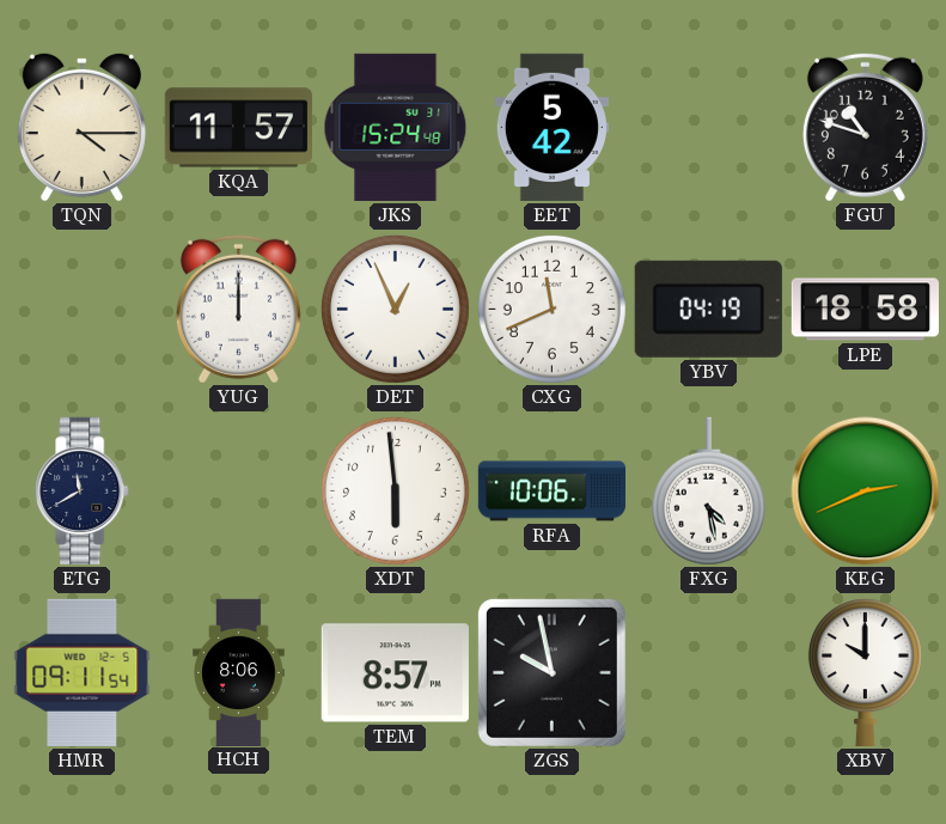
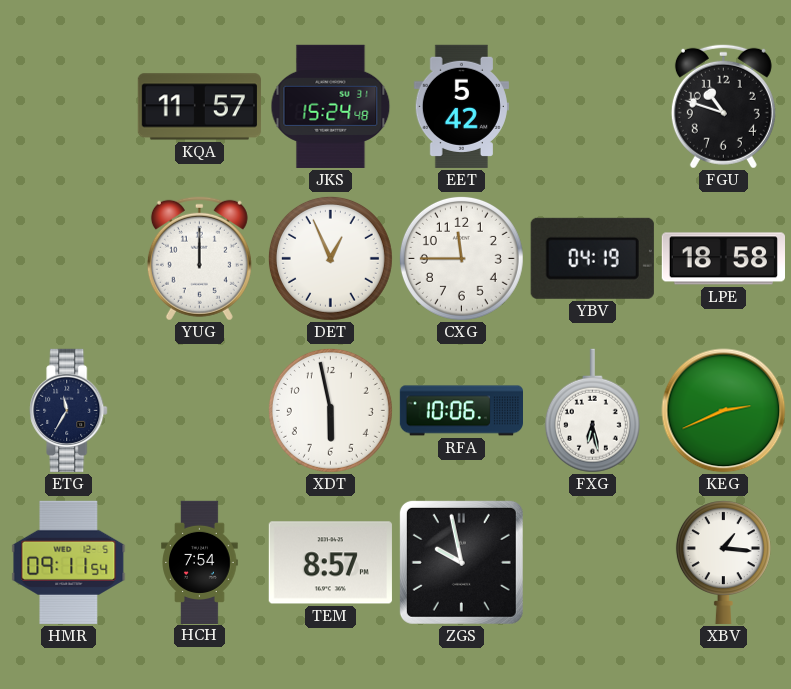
TQN: 4:15 -> none (81, 127)
CXG: 11:41 -> 11:45 (461, 258)
ETG: 11:40 -> 11:35 (69, 410)
XDT: 5:59 -> 5:58 (330, 410)
FXG: 4:28 -> 6:28 (592, 411)
HCH: 8:06 -> 7:54 (200, 562)
XBV: 10:00 -> 1:16 (723, 562)
